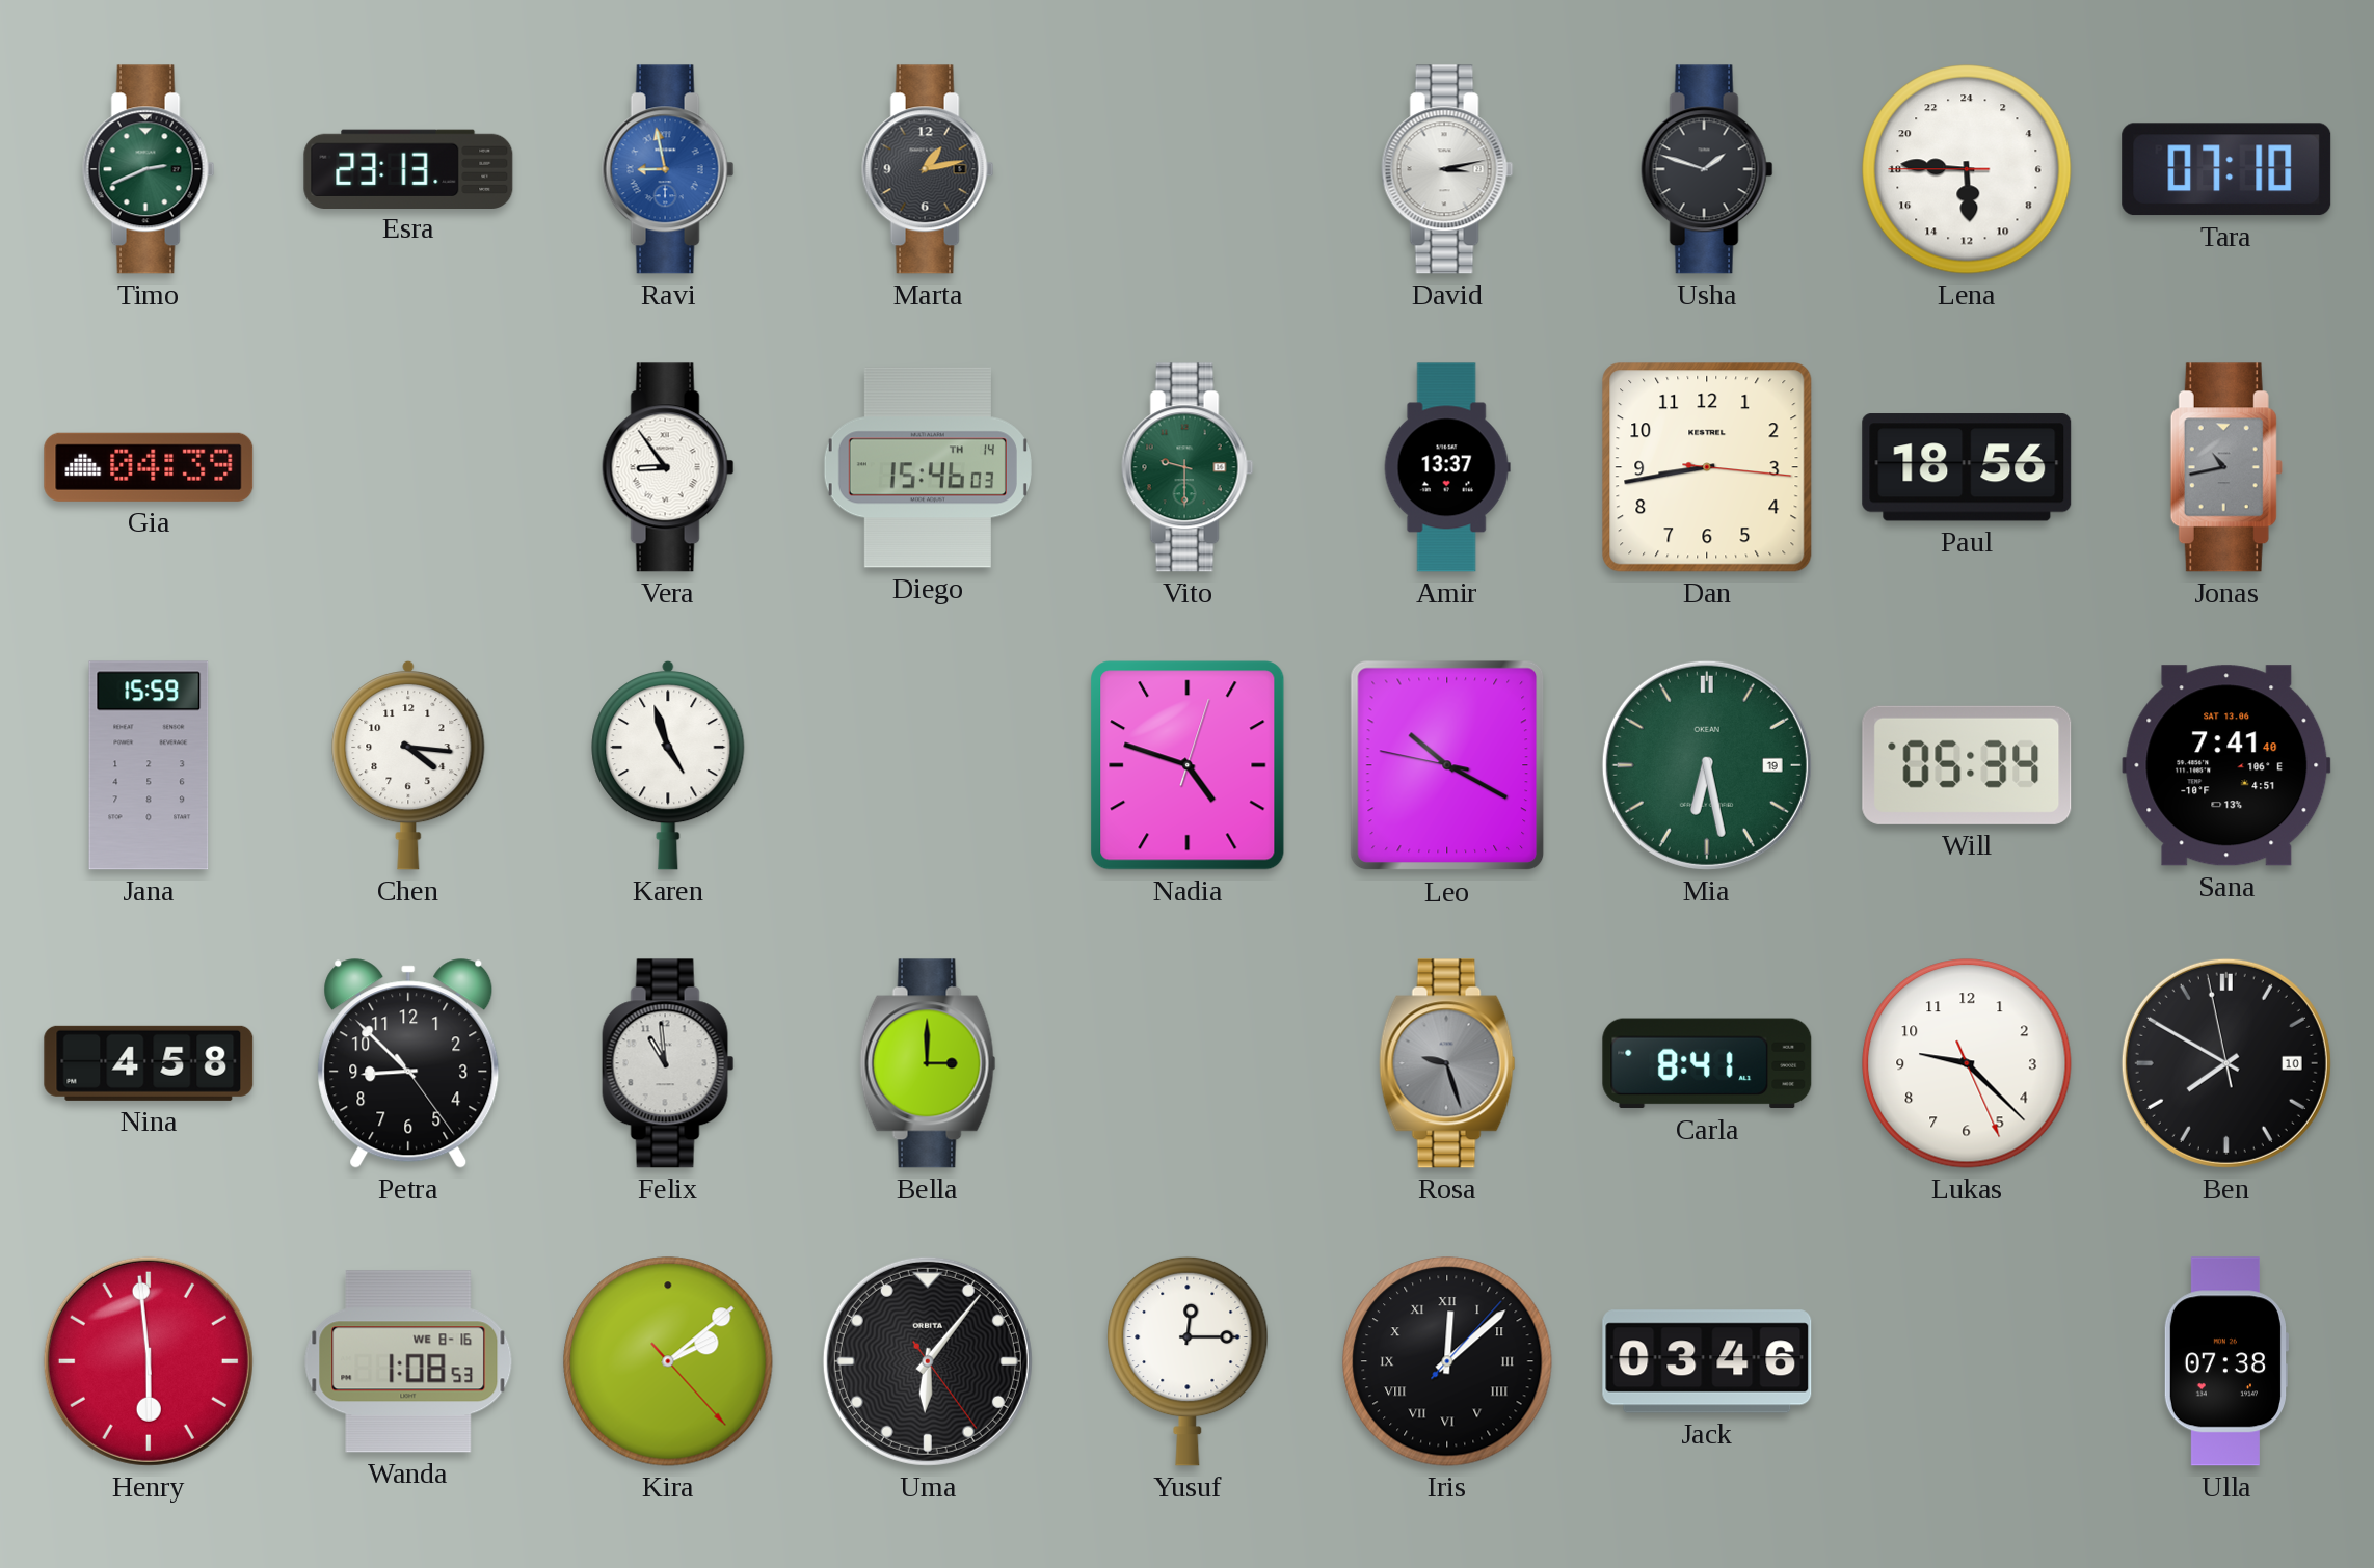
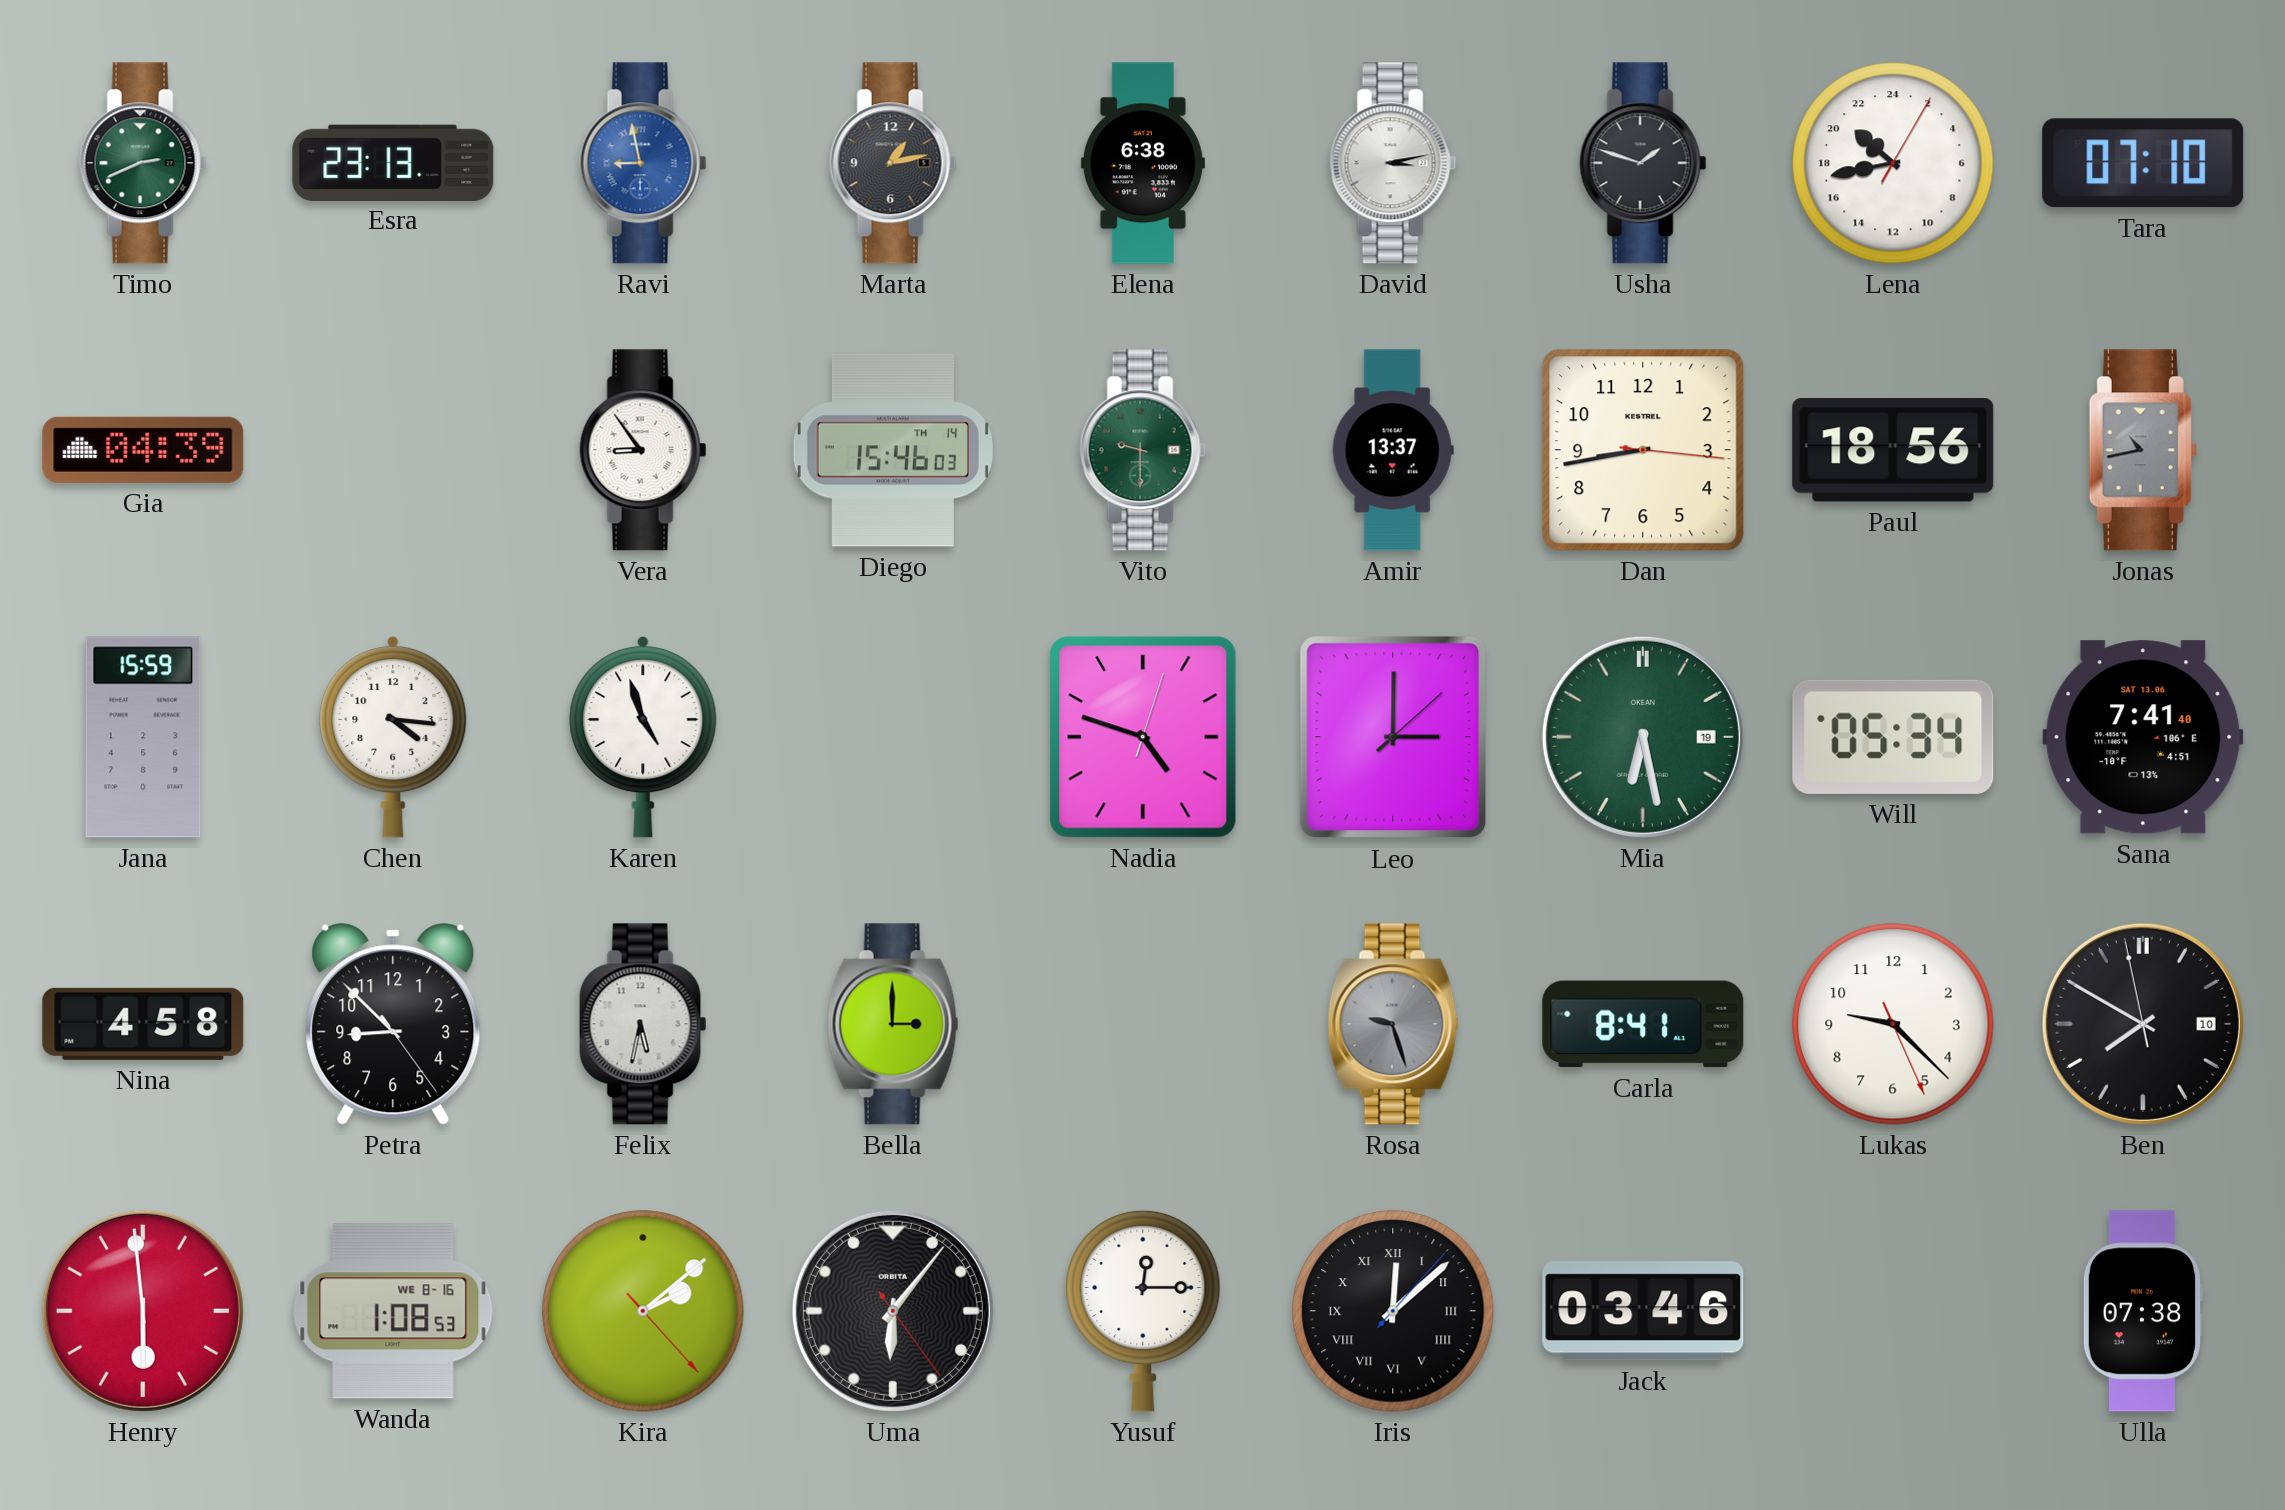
Elena: none -> 6:38 (1143, 163)
Lena: 11:45 -> 20:43 (1893, 163)
Leo: 10:19 -> 3:00 (1393, 737)
Felix: 10:59 -> 5:32 (643, 1024)
